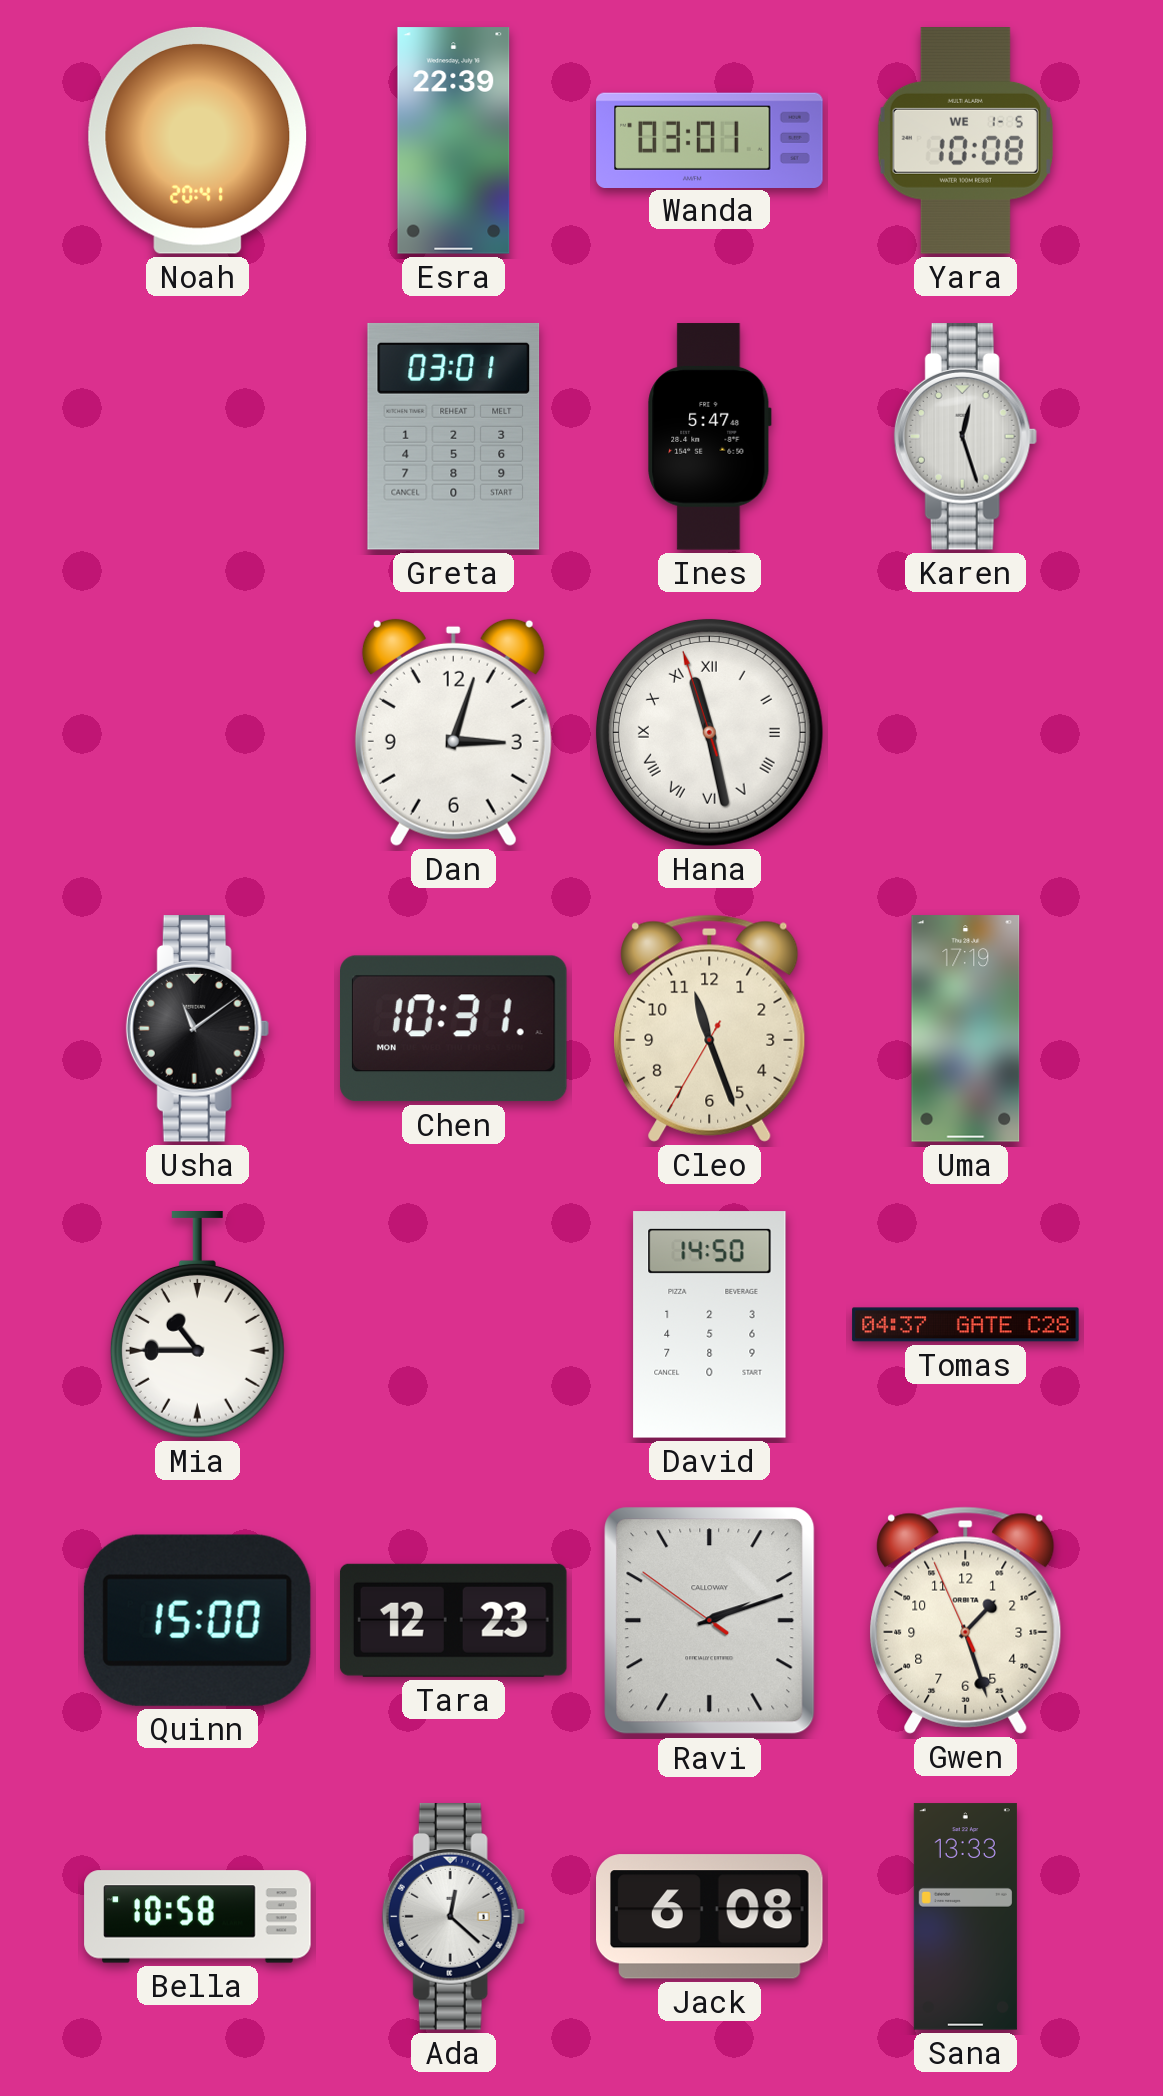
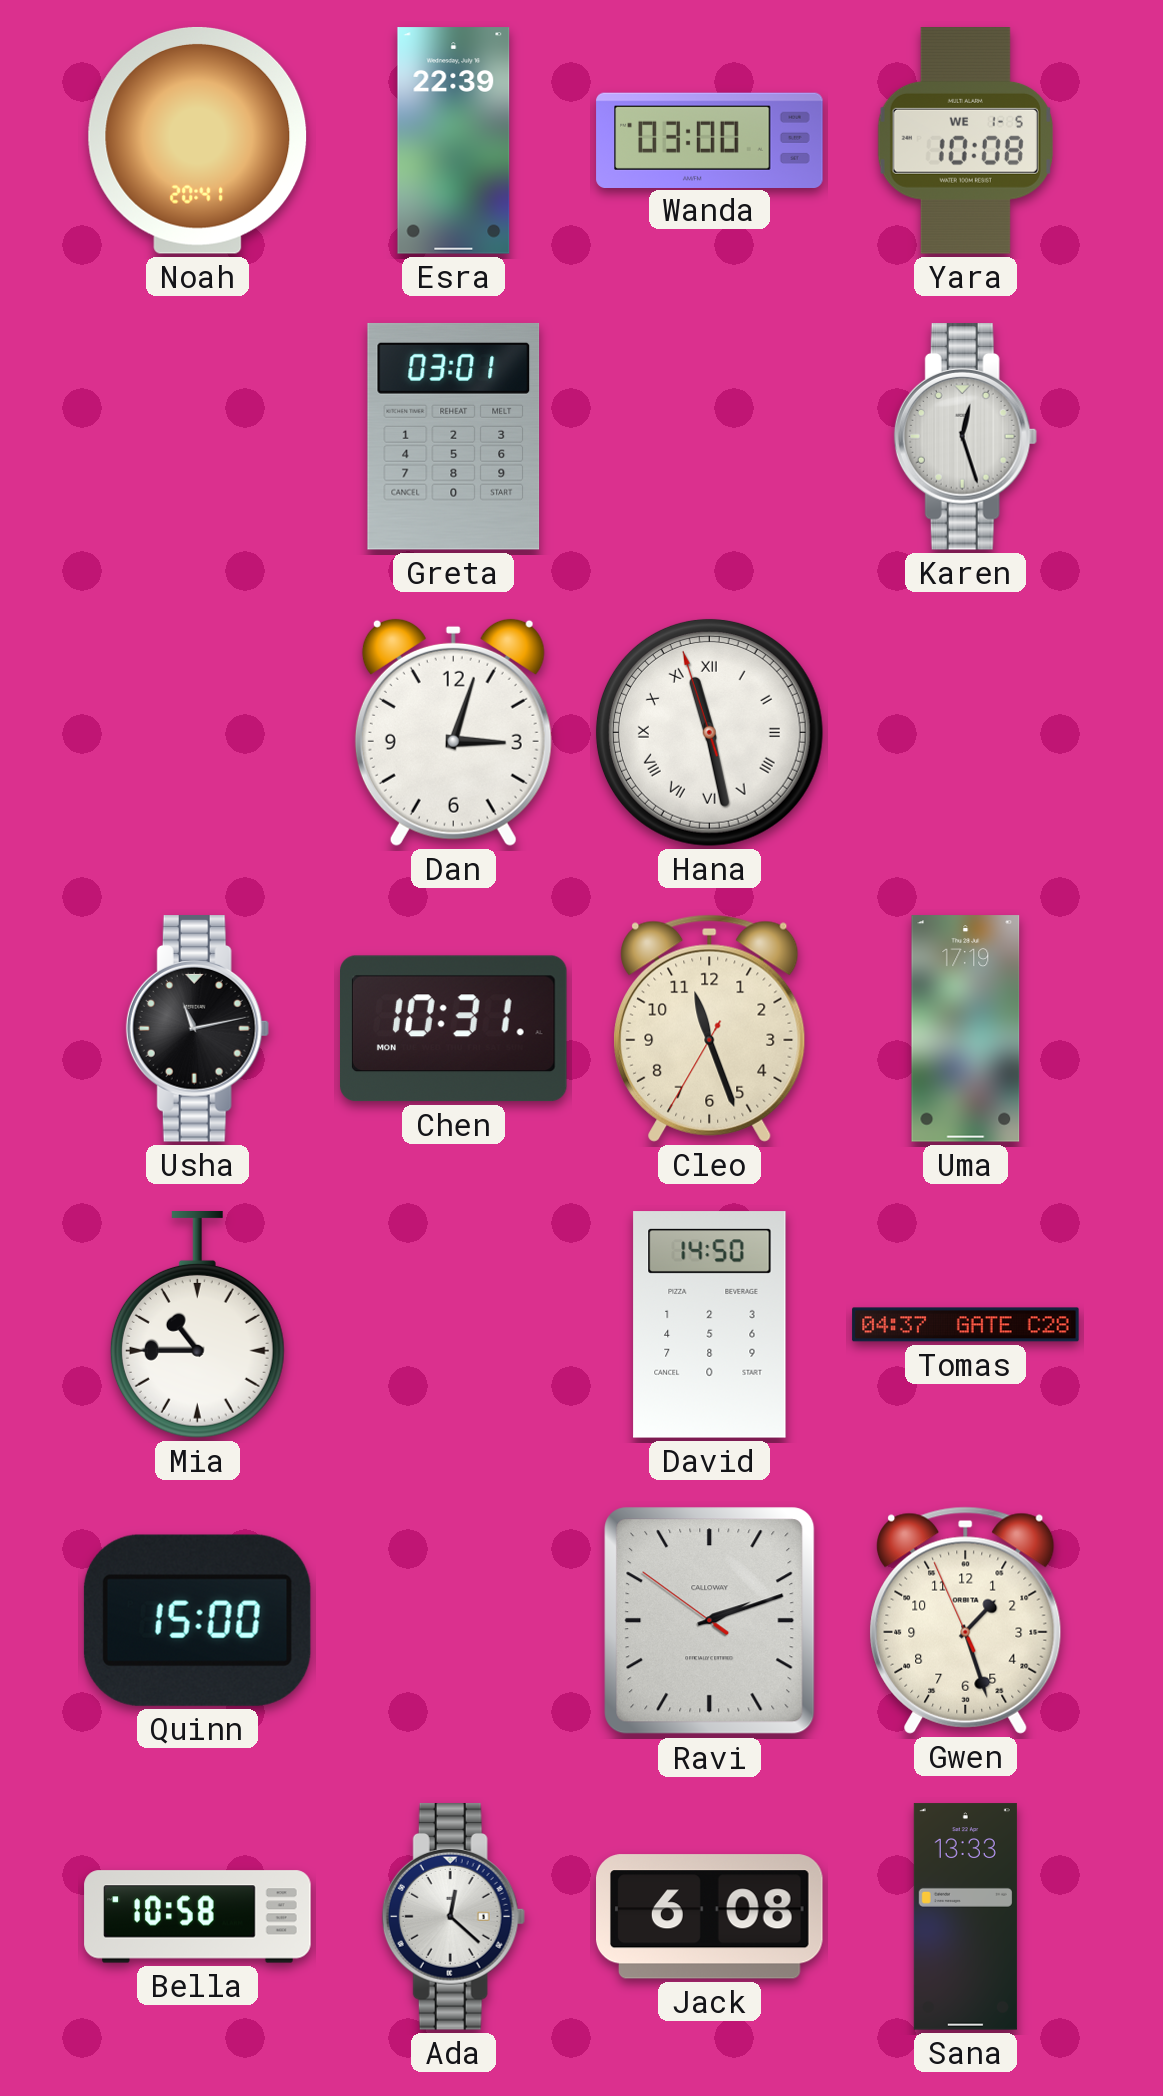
Wanda: 03:01 -> 03:00 (710, 140)
Ines: 5:47 -> none (710, 437)
Usha: 11:09 -> 11:13 (197, 1029)
Tara: 12:23 -> none (453, 1620)
